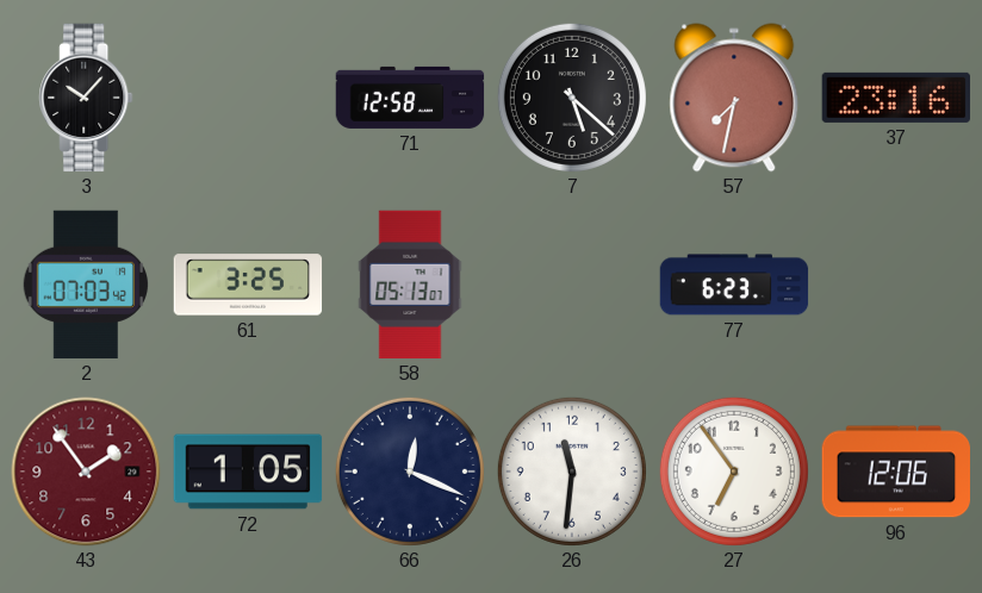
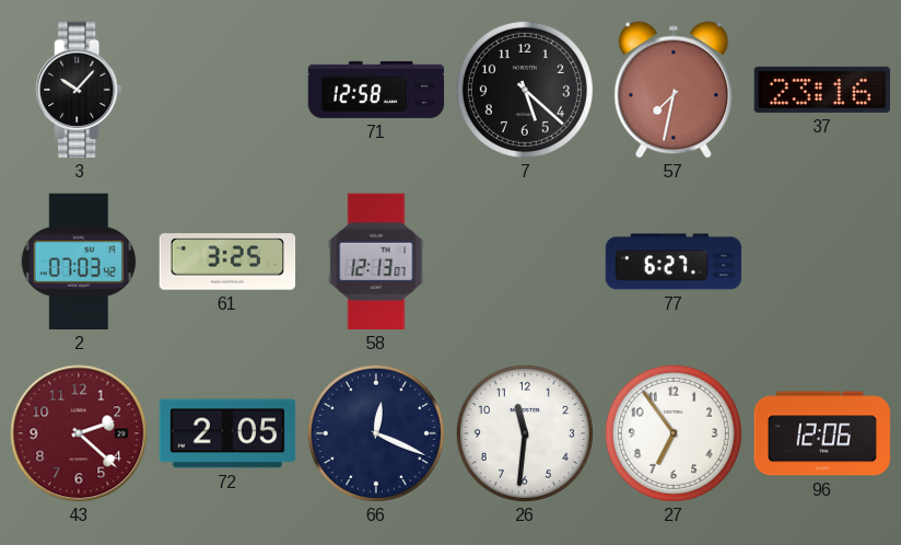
58: 05:13 -> 12:13 (376, 262)
77: 6:23 -> 6:27 (674, 262)
43: 1:54 -> 2:22 (79, 433)
72: 1:05 -> 2:05 (227, 433)
